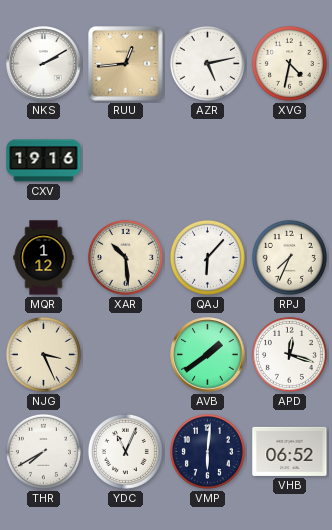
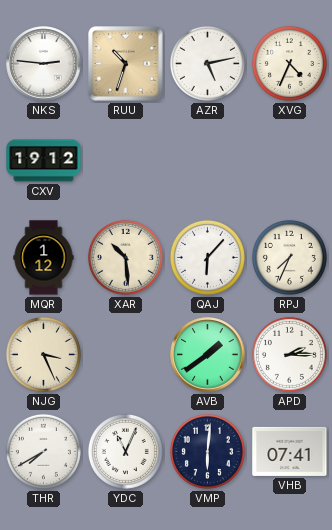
NKS: 2:10 -> 2:46 (44, 64)
RUU: 12:44 -> 10:33 (126, 64)
XVG: 4:32 -> 4:34 (289, 63)
CXV: 19:16 -> 19:12 (44, 161)
APD: 12:18 -> 2:15 (289, 354)
VHB: 06:52 -> 07:41 (290, 451)
